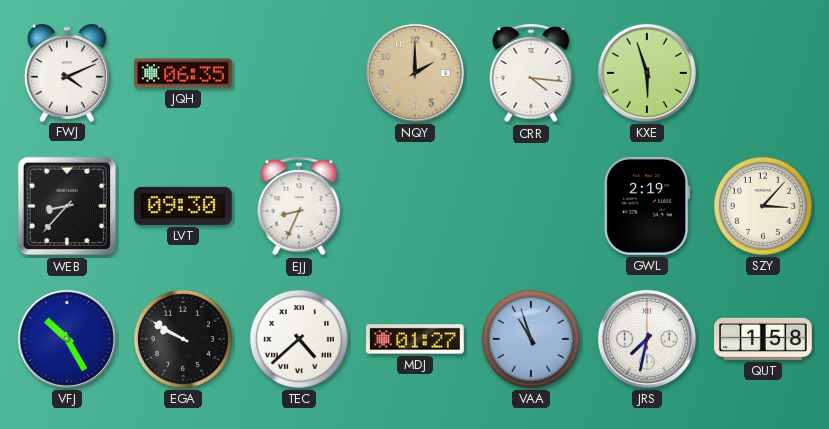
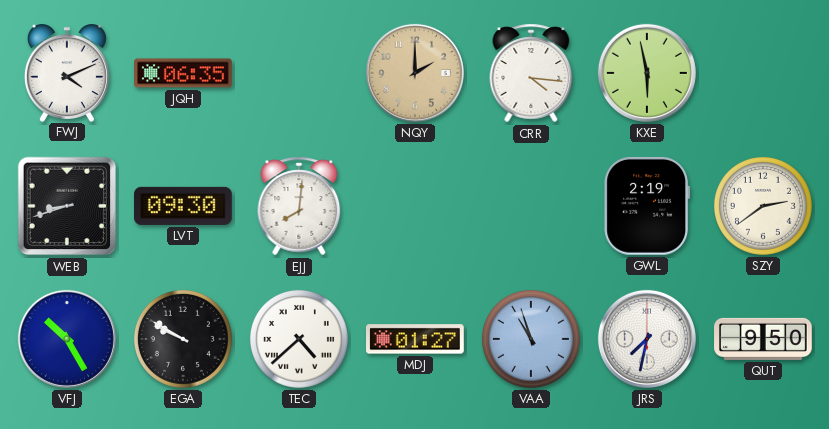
KXE: 5:57 -> 5:58 (647, 73)
WEB: 8:37 -> 8:42 (67, 206)
EJJ: 8:34 -> 8:01 (299, 206)
SZY: 3:07 -> 2:39 (763, 206)
QUT: 1:58 -> 9:50 (763, 339)
